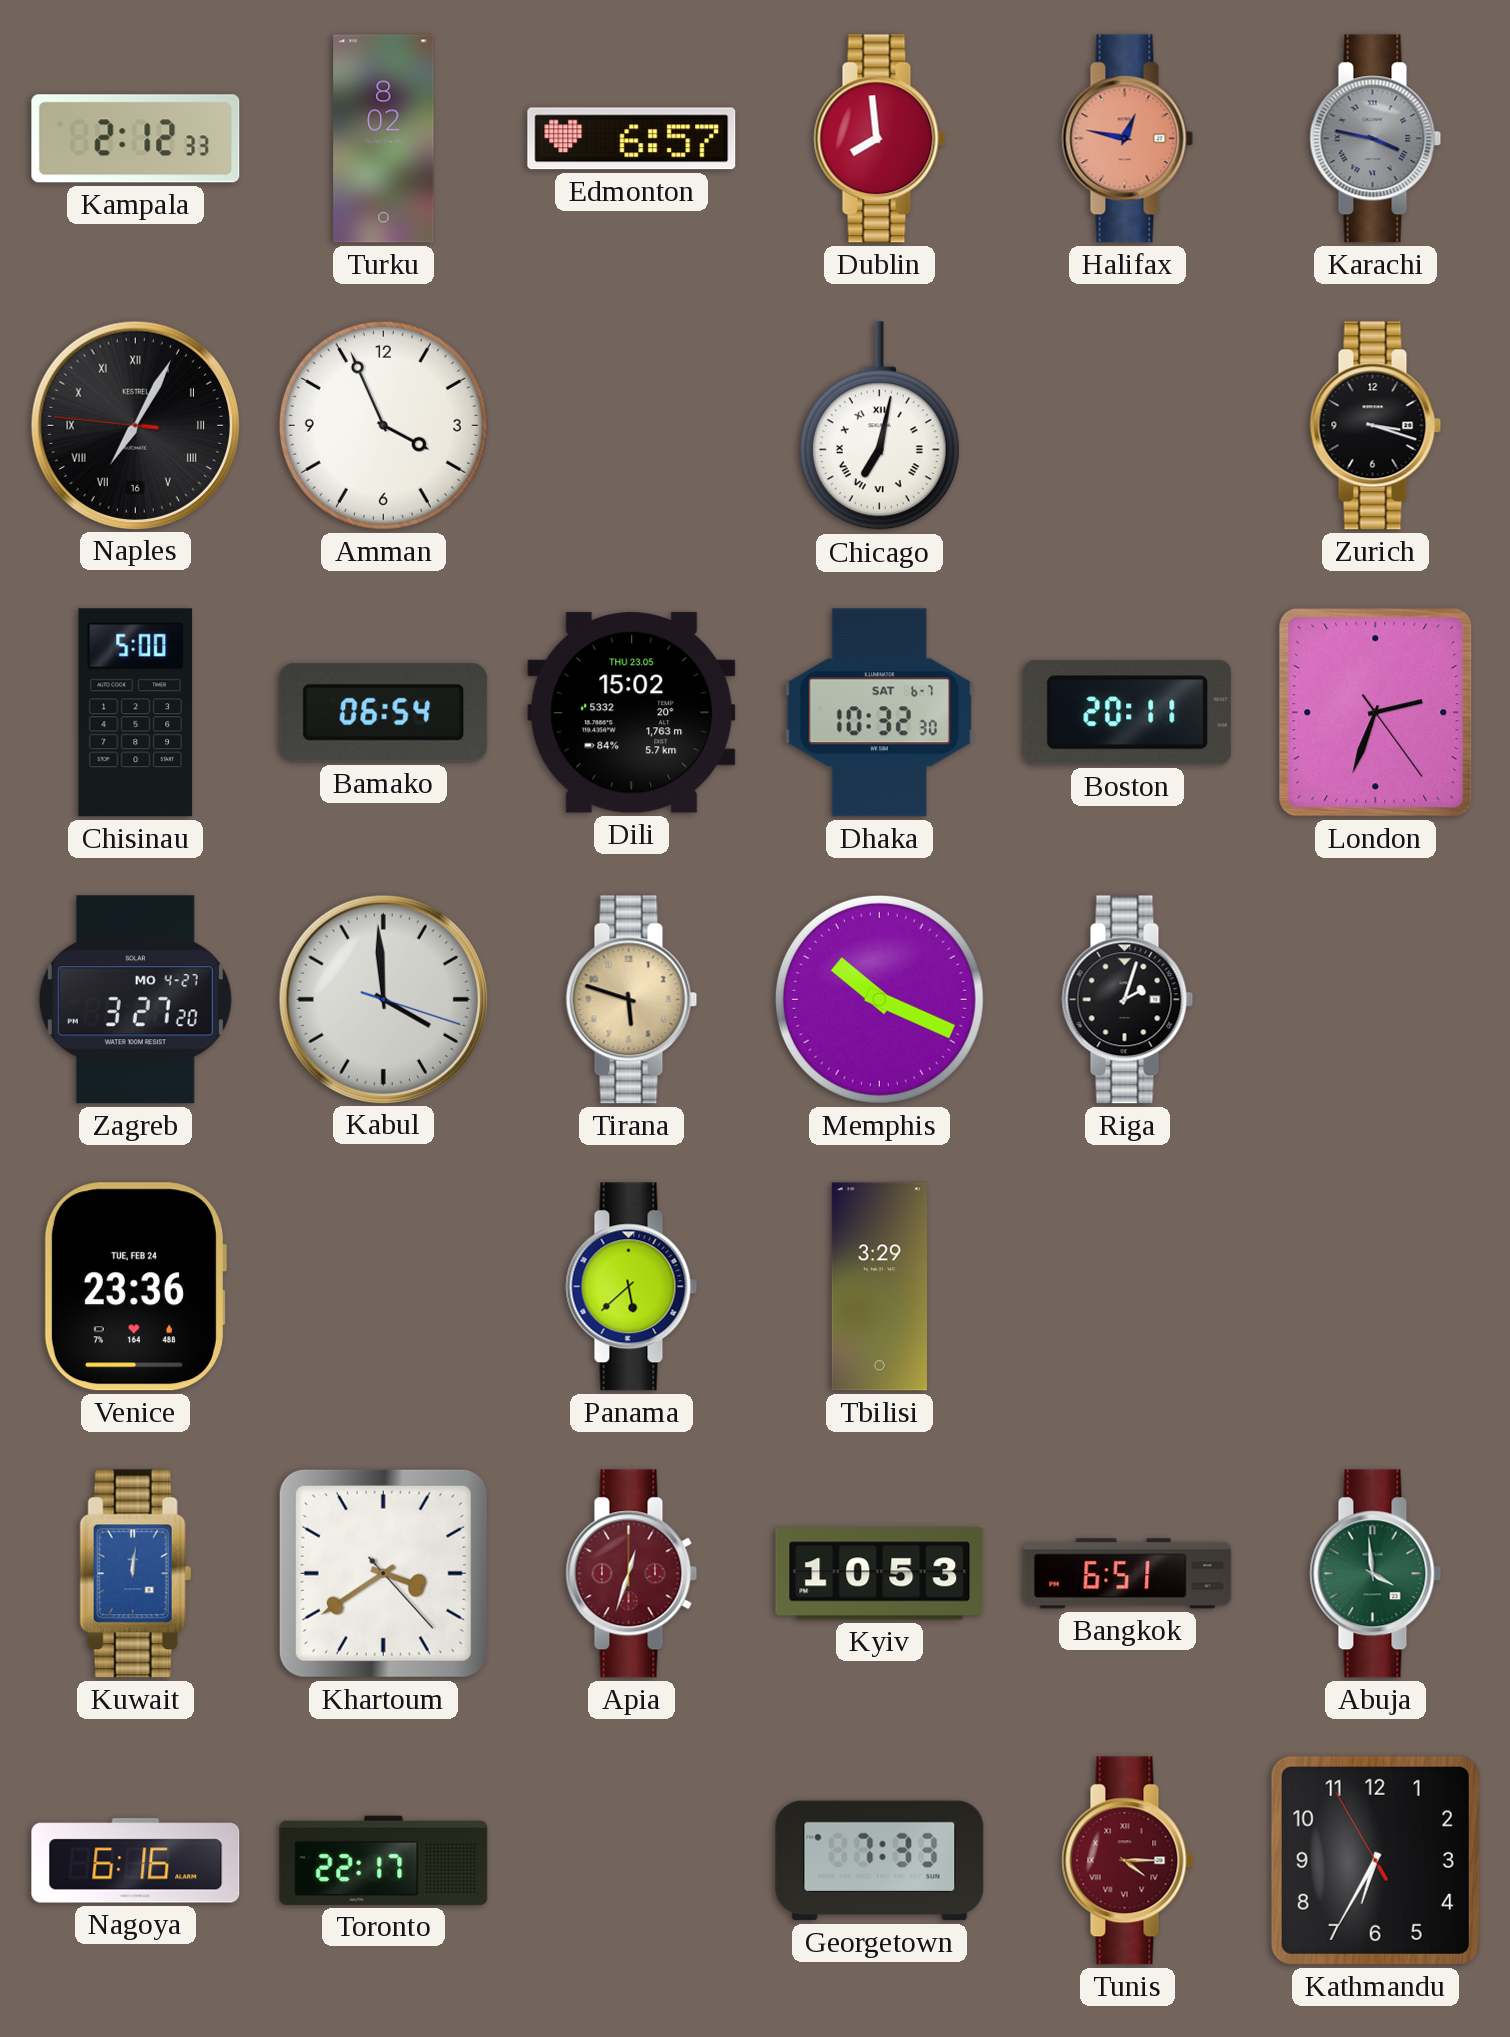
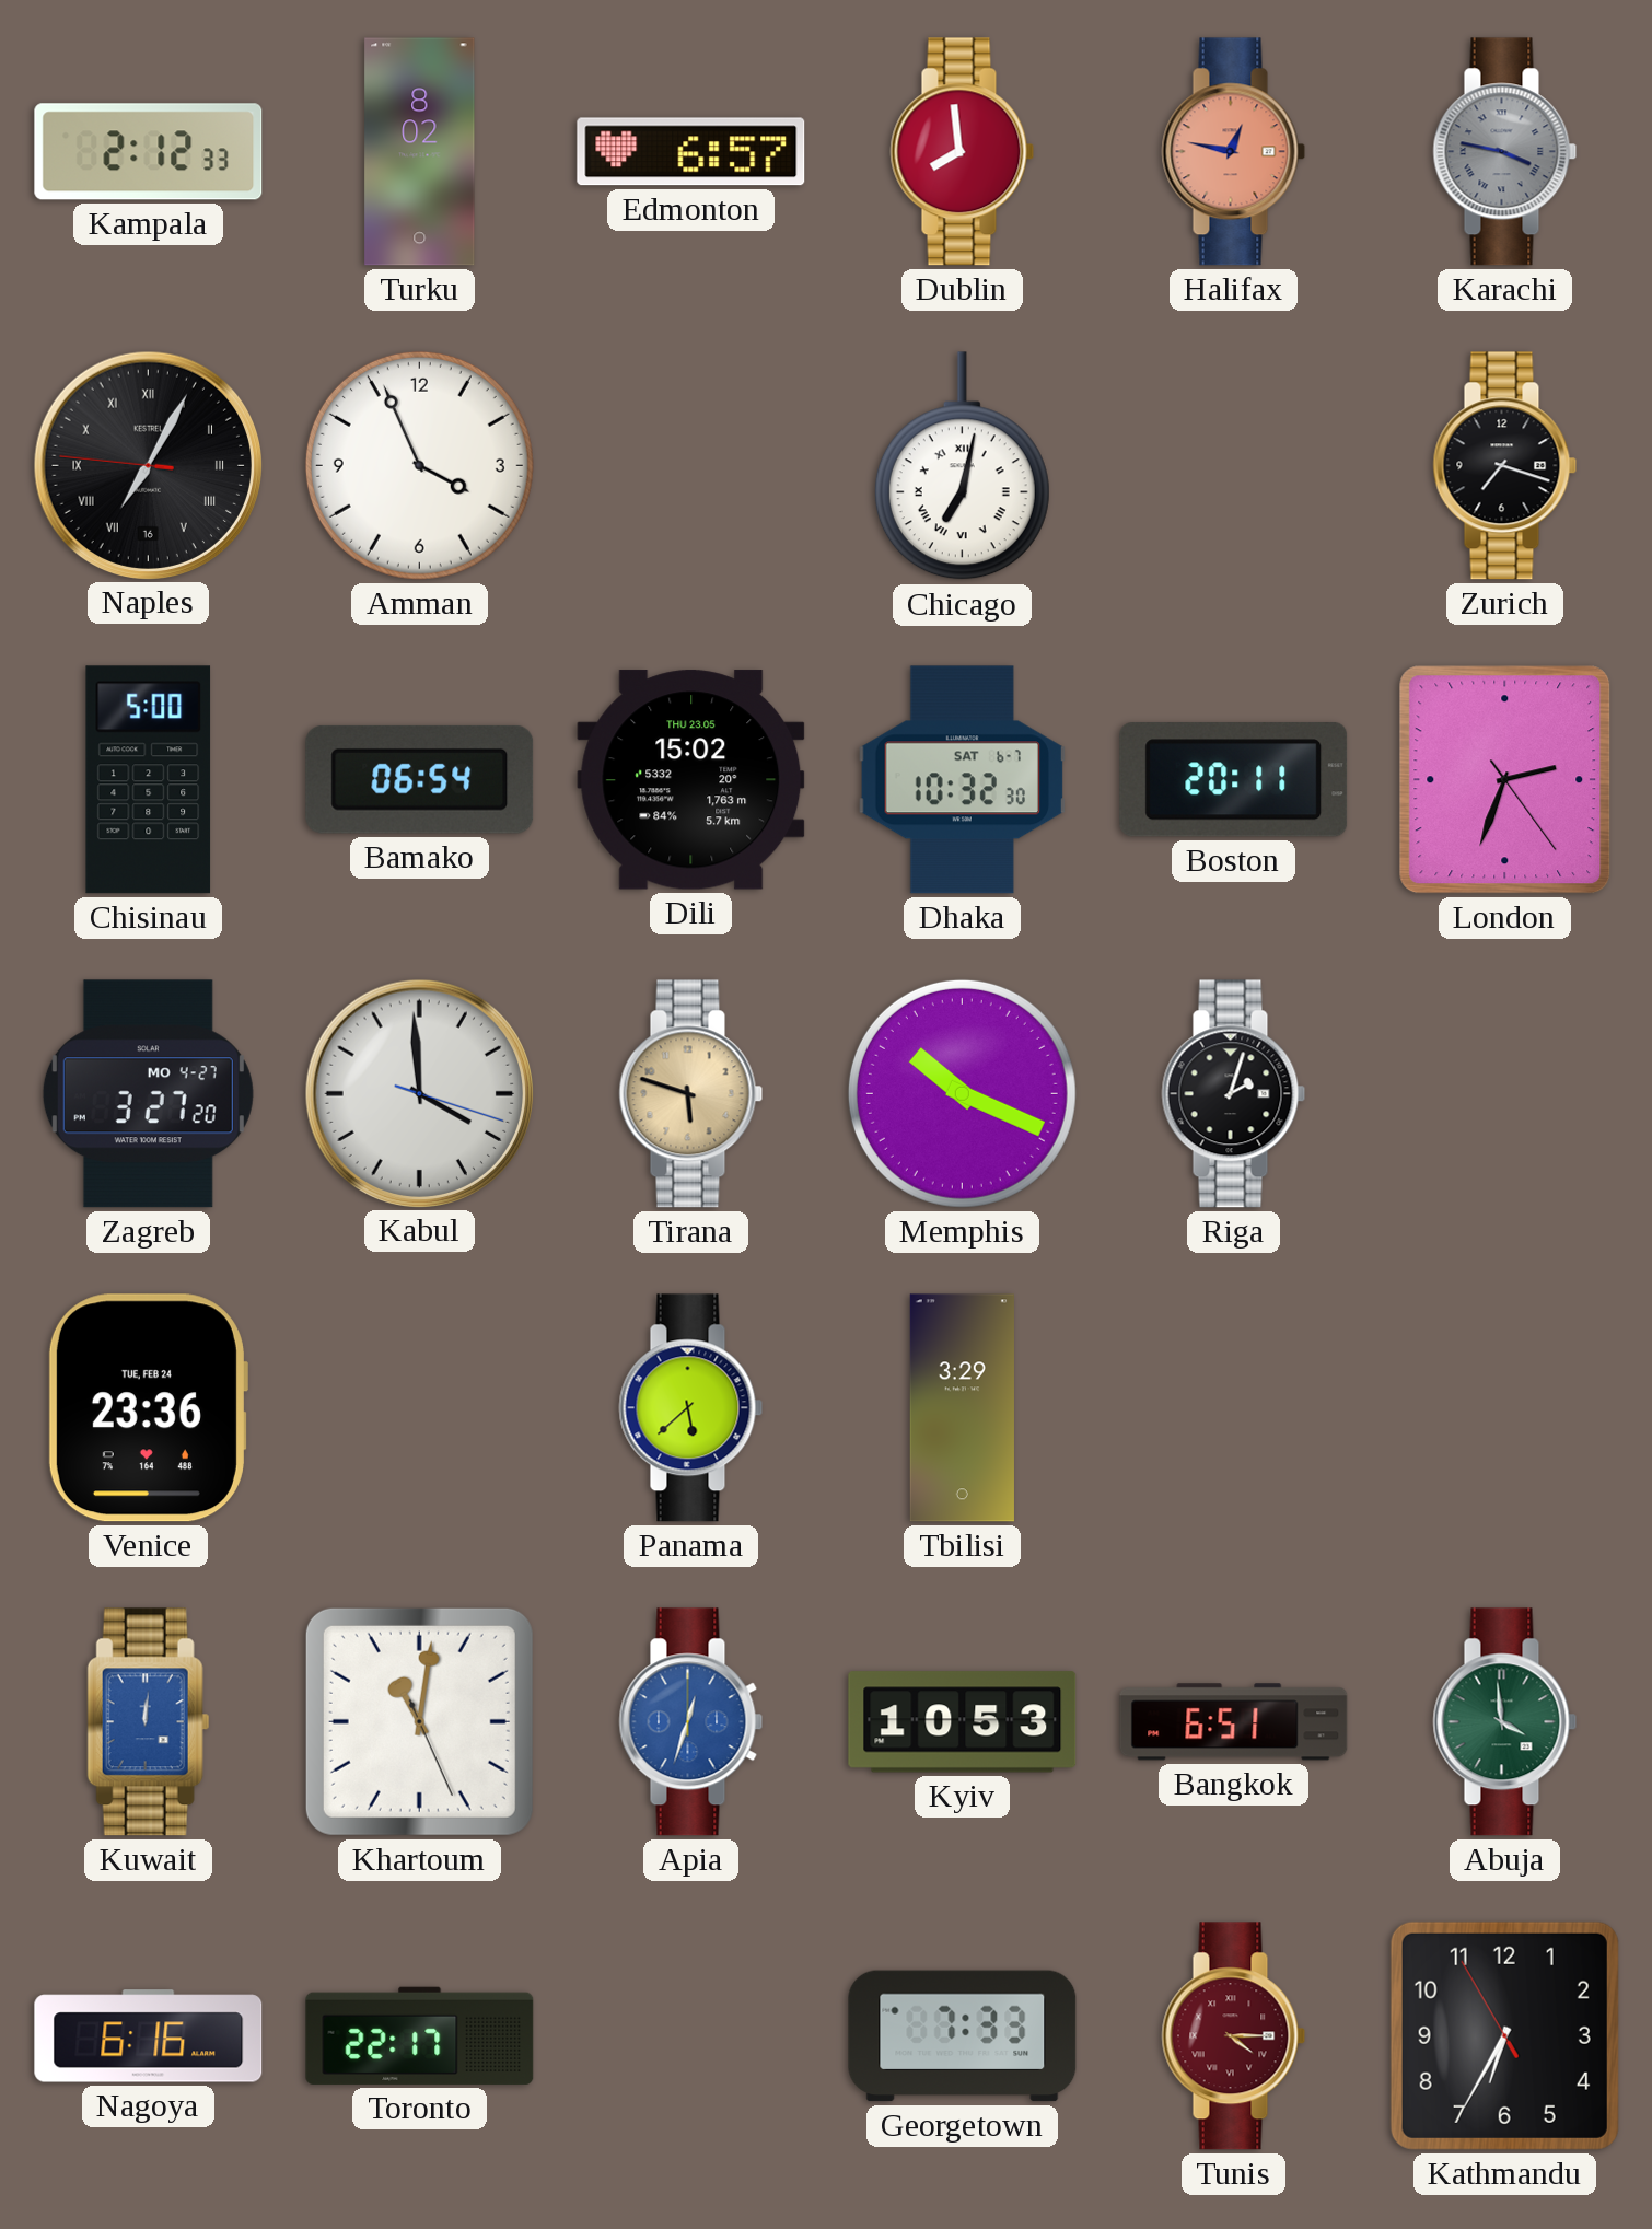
Zurich: 3:18 -> 7:18 (1505, 466)
Khartoum: 3:39 -> 11:01 (419, 1721)
Apia dial: burgundy -> blue (691, 1722)
